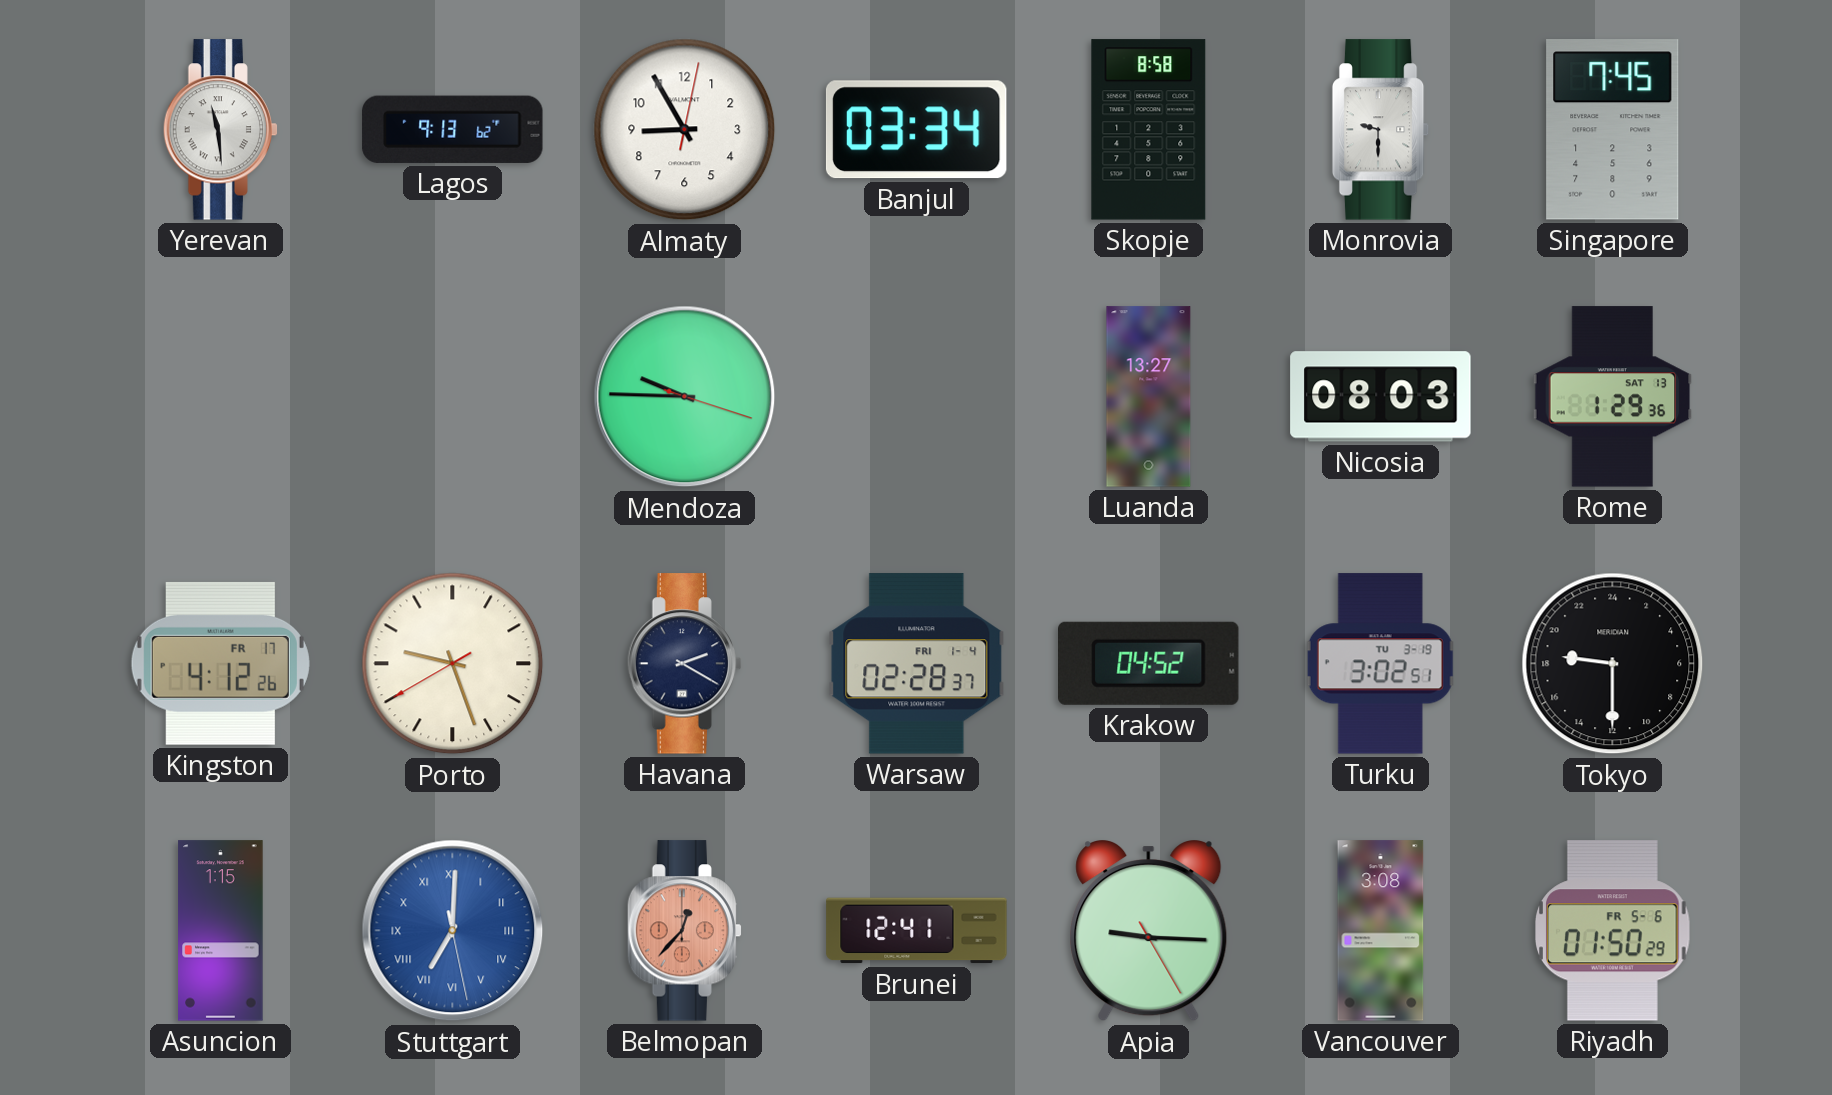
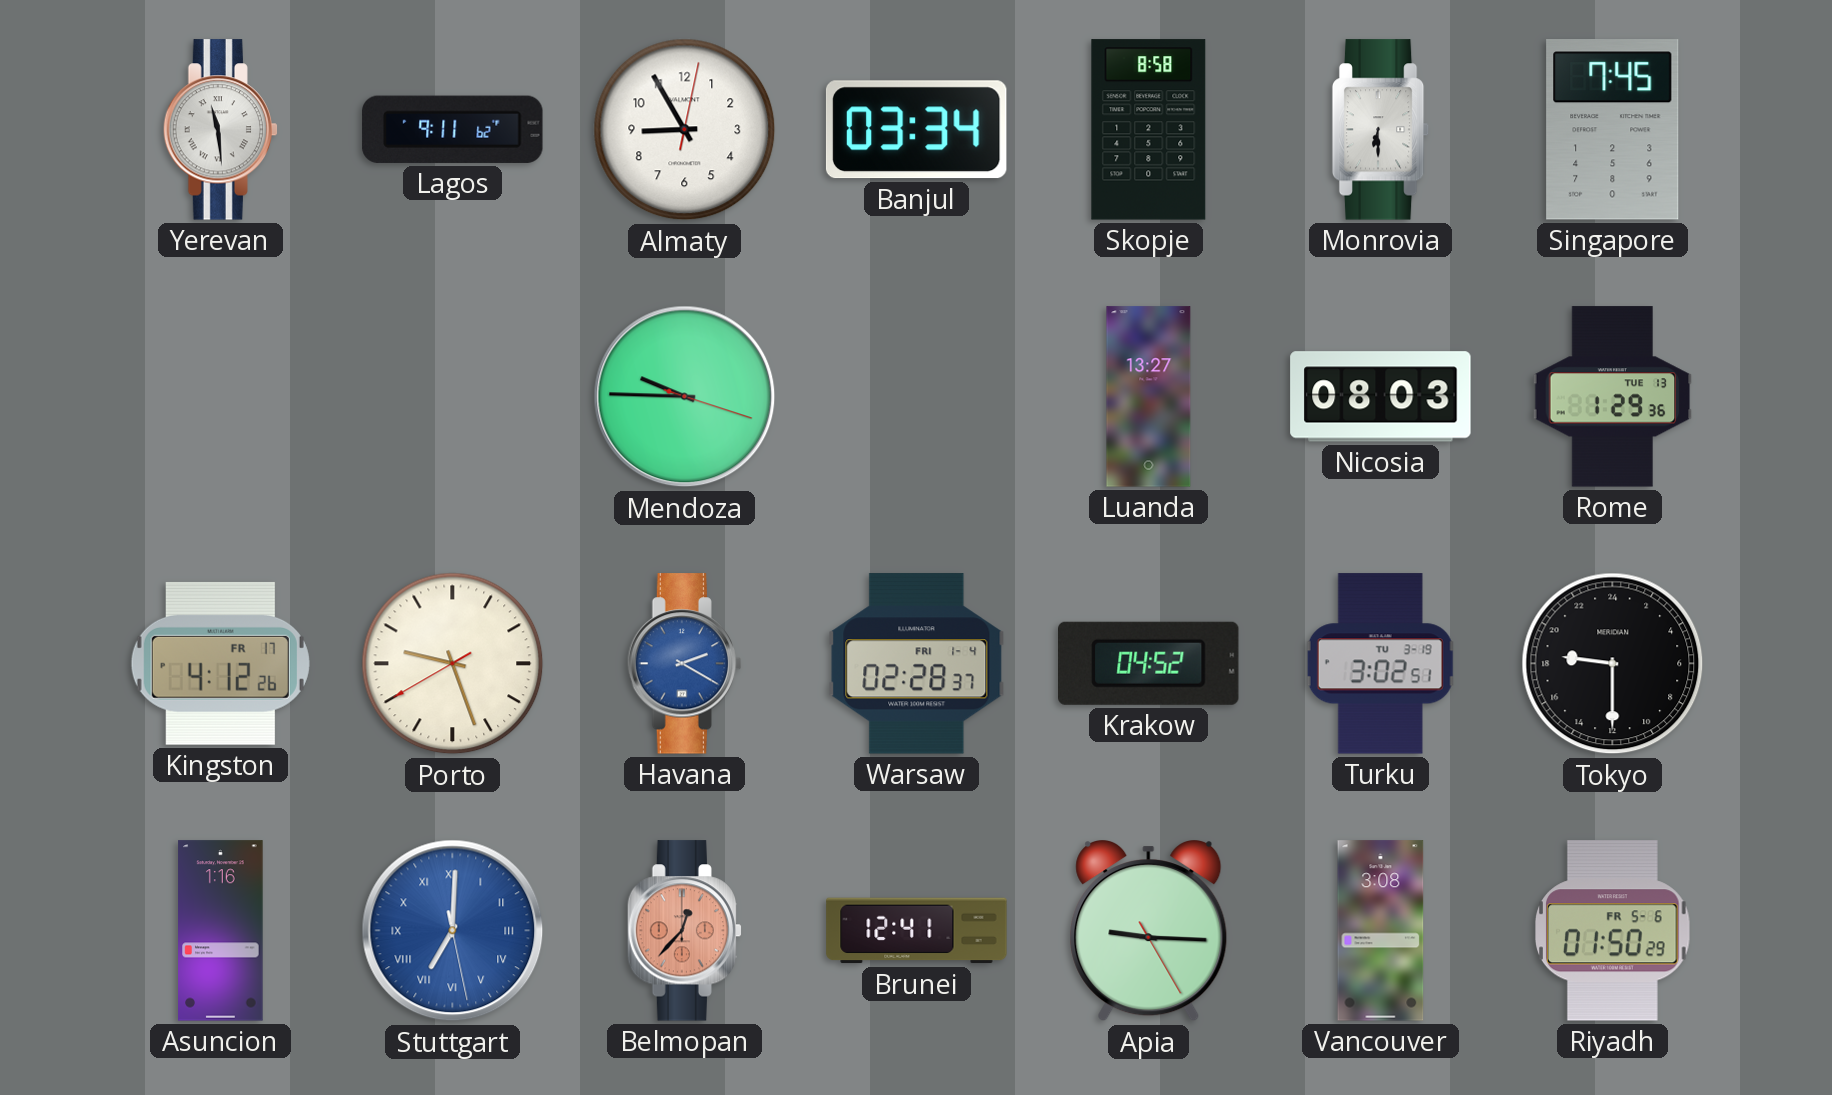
Lagos: 9:13 -> 9:11 (453, 129)
Monrovia: 9:30 -> 6:30 (1381, 130)
Rome date: SAT 13 -> TUE 13 (1613, 397)
Havana dial: navy -> blue (684, 664)
Asuncion: 1:15 -> 1:16 (221, 931)
